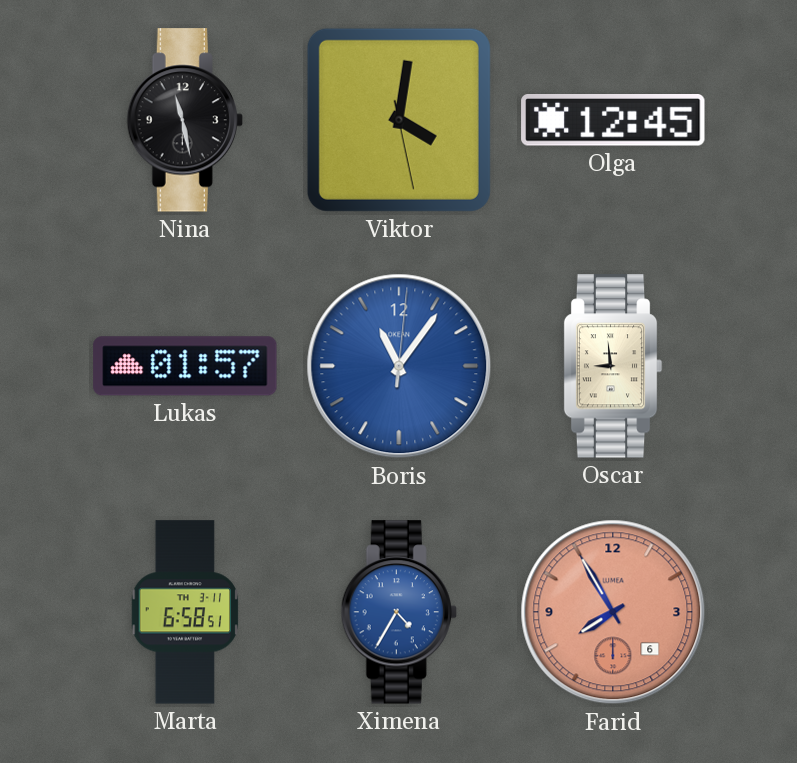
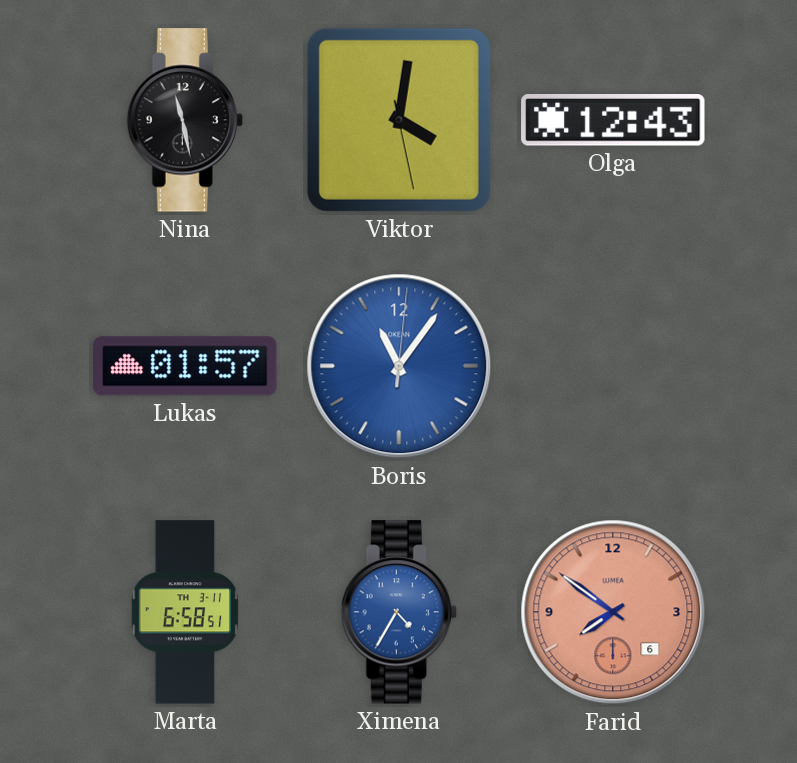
Olga: 12:45 -> 12:43 (613, 120)
Oscar: 8:59 -> none (613, 366)
Farid: 7:55 -> 7:51 (613, 612)
